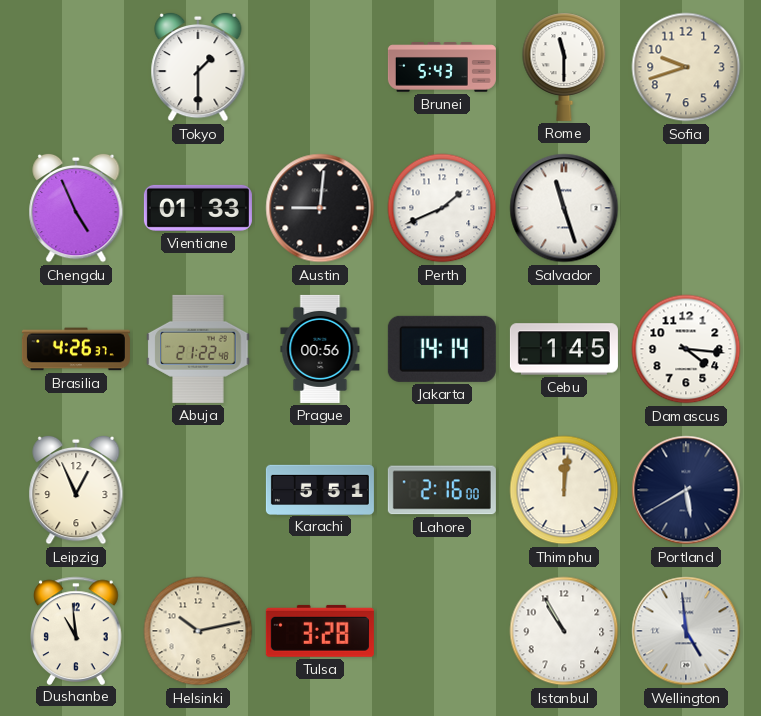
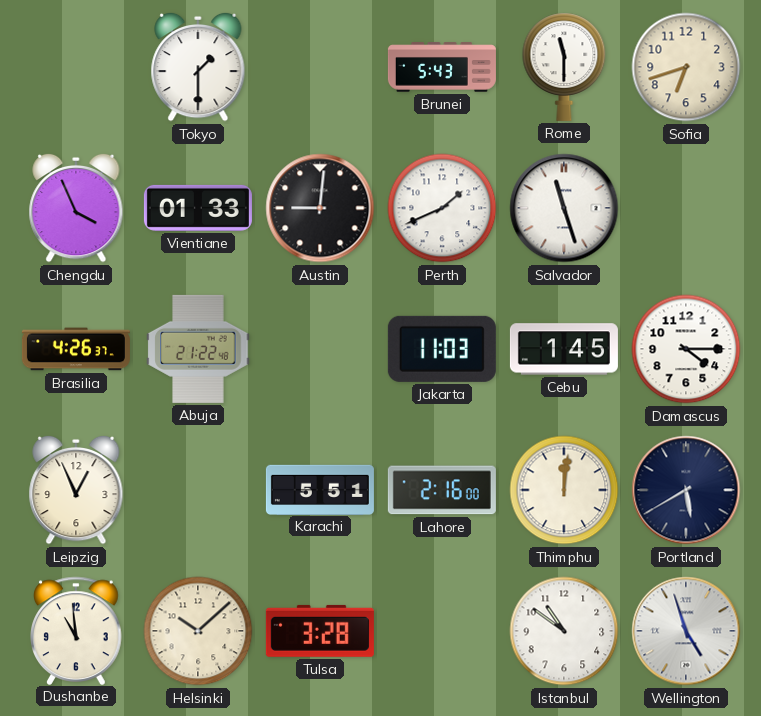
Sofia: 9:42 -> 6:42 (686, 67)
Chengdu: 4:56 -> 3:56 (76, 208)
Prague: 00:56 -> none (320, 349)
Jakarta: 14:14 -> 11:03 (442, 349)
Damascus: 4:16 -> 4:15 (686, 349)
Helsinki: 10:13 -> 10:08 (198, 631)
Istanbul: 10:55 -> 10:51 (564, 631)
Wellington: 4:59 -> 4:57 (686, 631)
